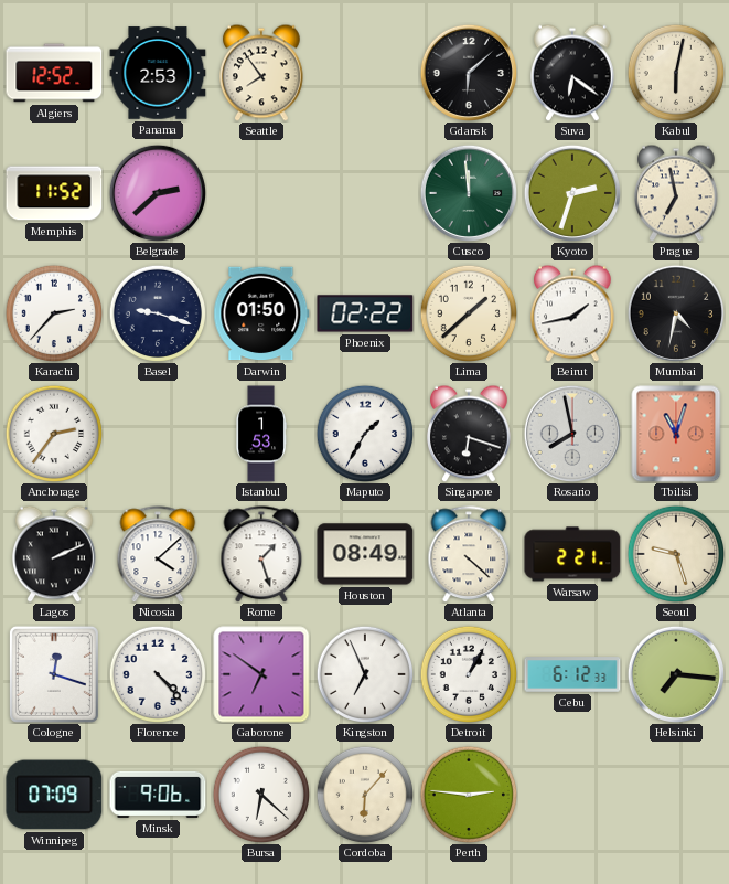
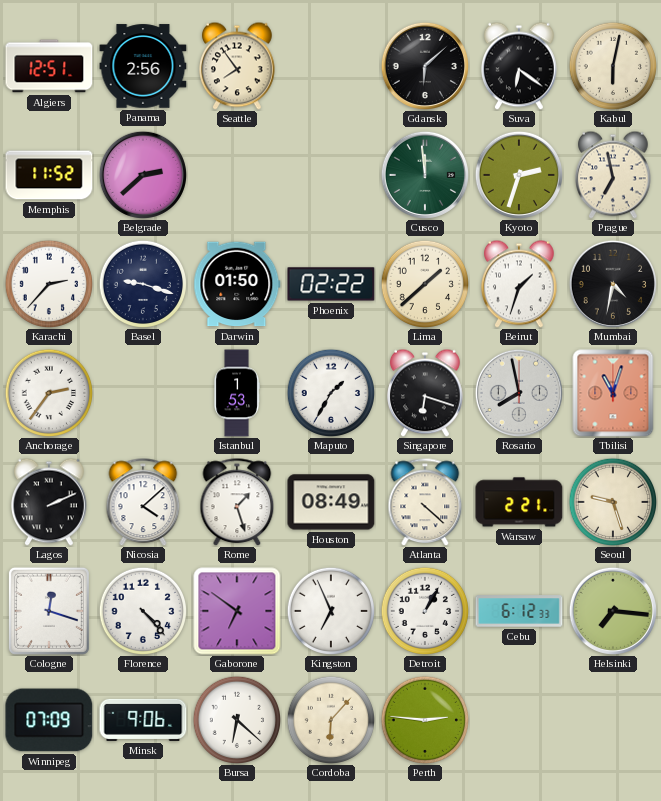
Algiers: 12:52 -> 12:51 (49, 66)
Panama: 2:53 -> 2:56 (143, 66)
Beirut: 1:43 -> 1:33 (520, 284)
